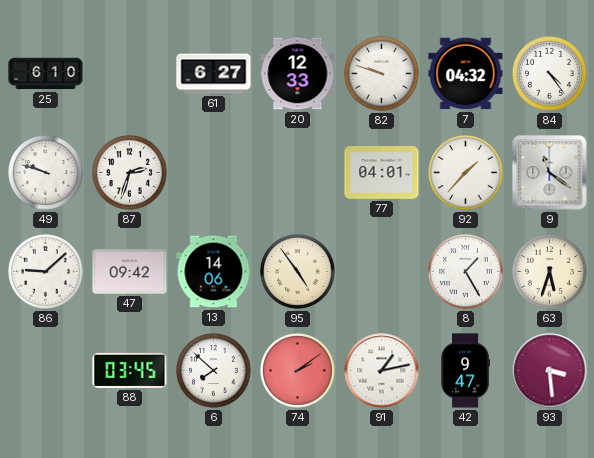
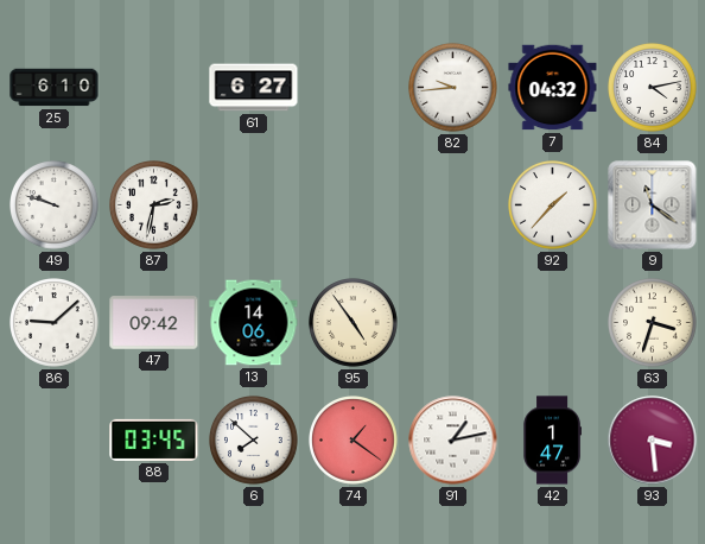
20: 12:33 -> none (298, 74)
82: 9:48 -> 9:44 (453, 88)
84: 4:24 -> 4:13 (653, 88)
87: 2:33 -> 2:32 (154, 205)
77: 04:01 -> none (382, 173)
8: 1:25 -> none (466, 272)
63: 5:33 -> 3:33 (653, 323)
74: 2:09 -> 1:21 (354, 441)
42: 9:47 -> 1:47 (552, 441)
